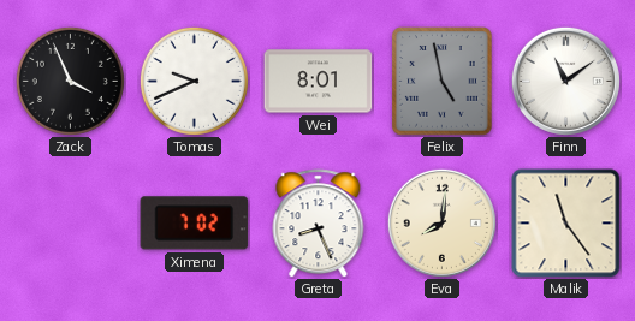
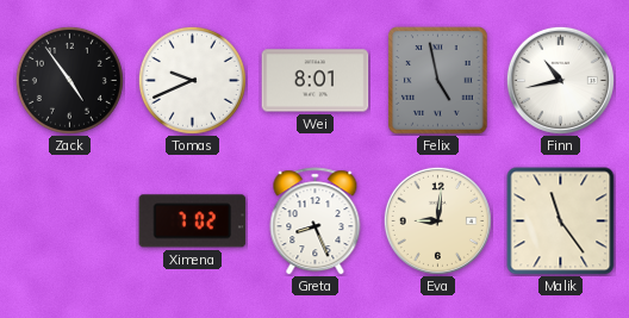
Zack: 3:56 -> 4:54 (69, 80)
Finn: 11:09 -> 10:43 (560, 80)
Eva: 8:01 -> 9:01 (437, 220)
